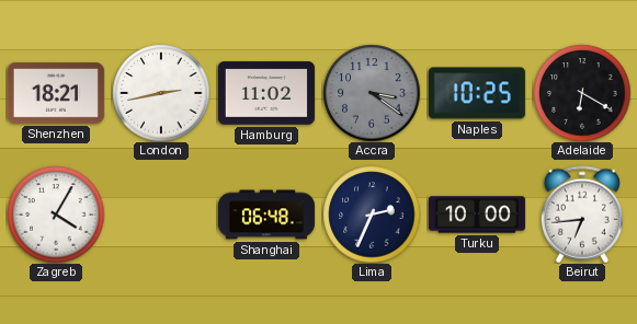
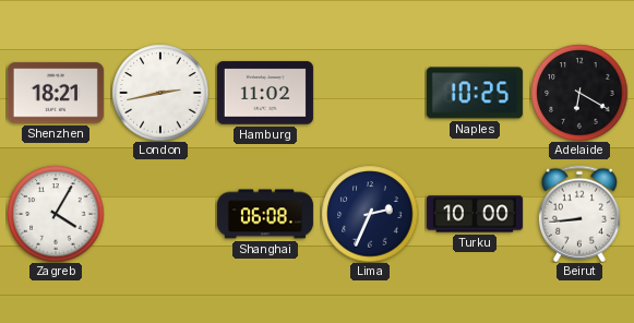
Accra: 3:21 -> none (372, 93)
Shanghai: 06:48 -> 06:08 (265, 214)
Beirut: 6:44 -> 8:44 (579, 214)
